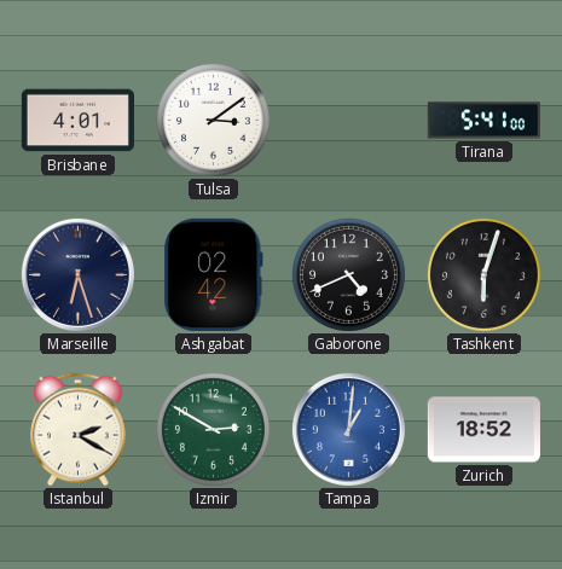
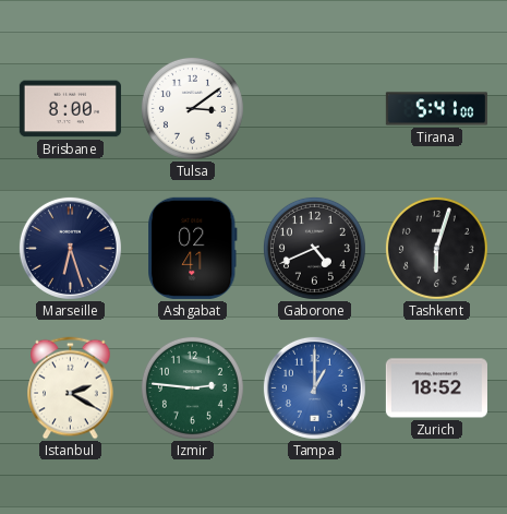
Brisbane: 4:01 -> 8:00 (70, 109)
Ashgabat: 02:42 -> 02:41 (193, 248)
Izmir: 2:50 -> 2:46 (192, 387)
Tampa: 1:01 -> 1:00 (314, 387)
